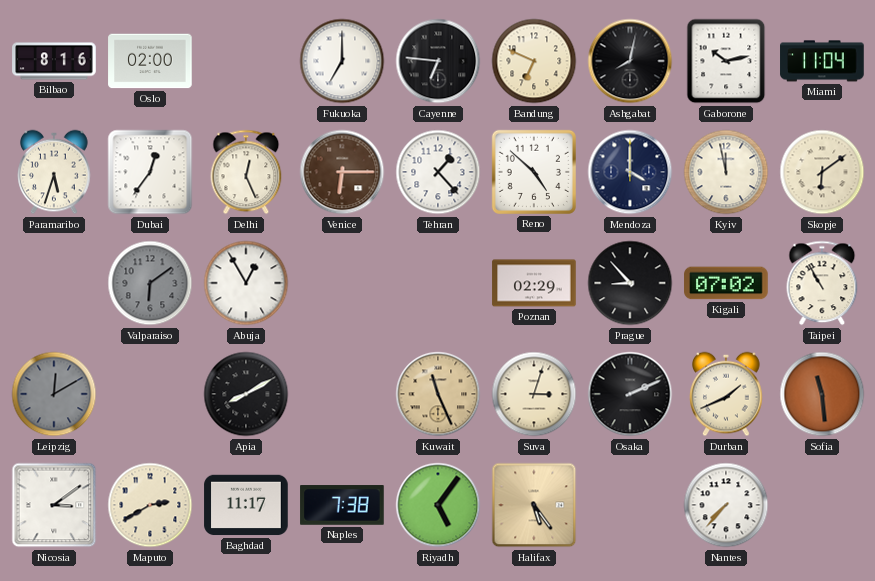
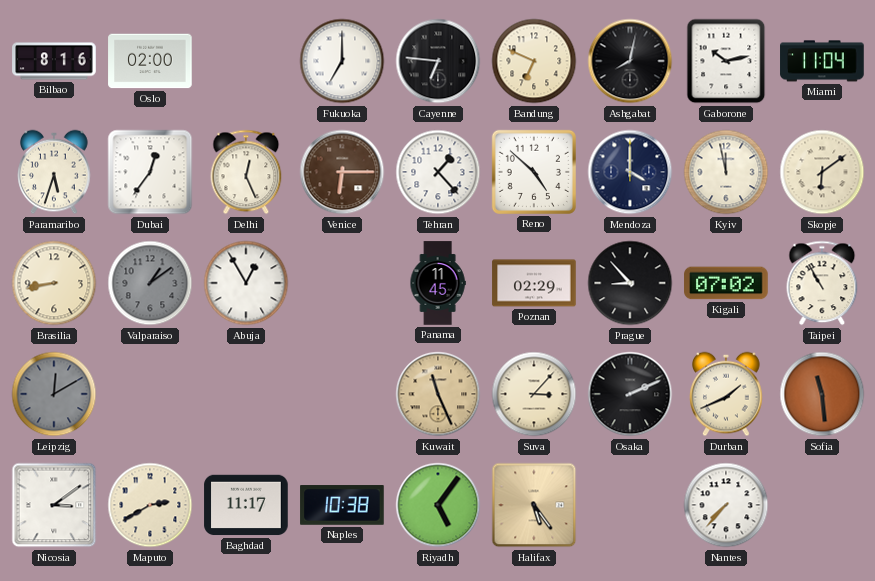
Brasilia: none -> 8:43 (54, 283)
Valparaiso: 6:09 -> 1:09 (150, 283)
Panama: none -> 11:45 (438, 283)
Apia: 8:10 -> none (246, 394)
Suva: 3:03 -> 3:07 (534, 394)
Naples: 7:38 -> 10:38 (342, 505)
